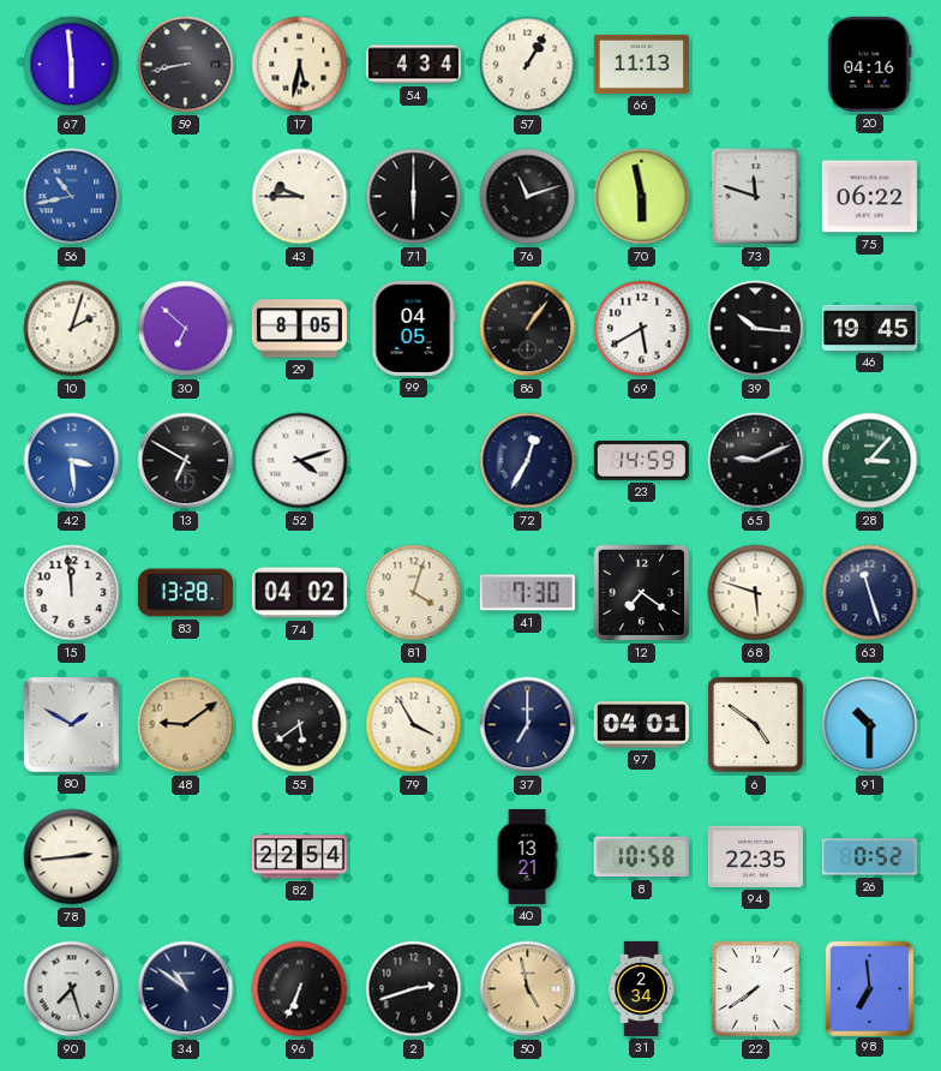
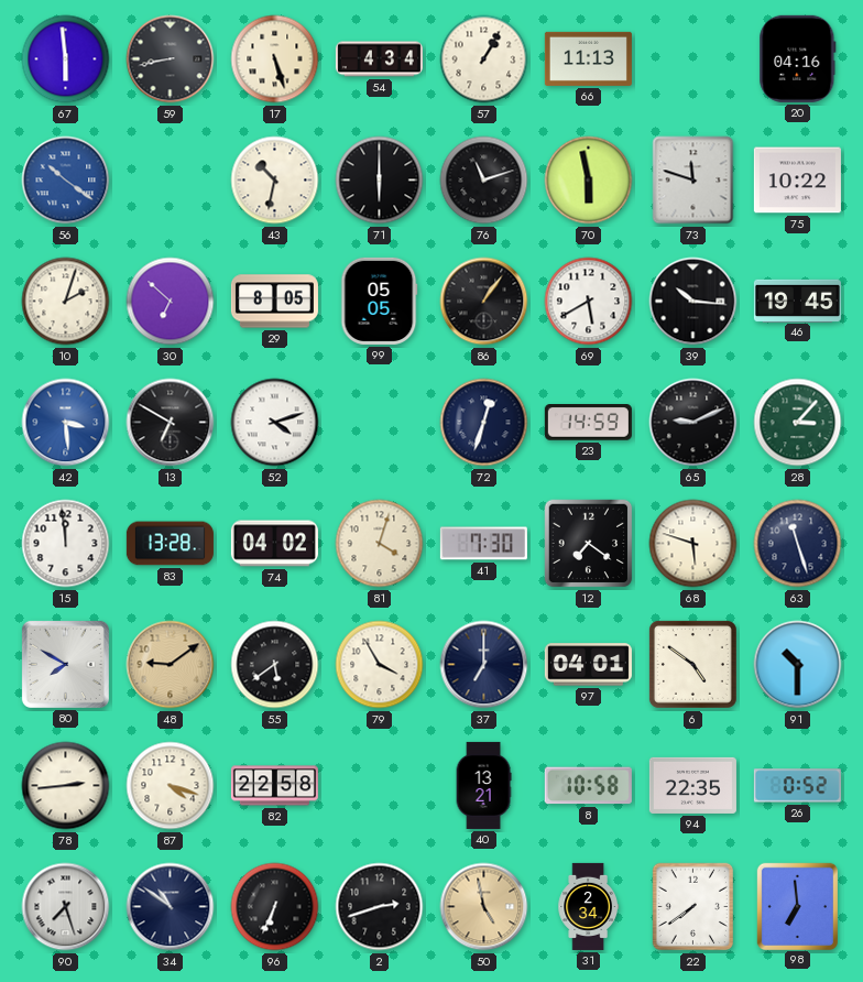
17: 5:32 -> 5:27 (275, 59)
56: 10:43 -> 10:21 (66, 181)
43: 9:45 -> 10:32 (275, 181)
75: 06:22 -> 10:22 (797, 181)
99: 04:05 -> 05:05 (379, 301)
72: 12:35 -> 12:33 (484, 423)
80: 1:50 -> 7:50 (65, 664)
87: none -> 4:18 (171, 786)
82: 22:54 -> 22:58 (274, 786)
